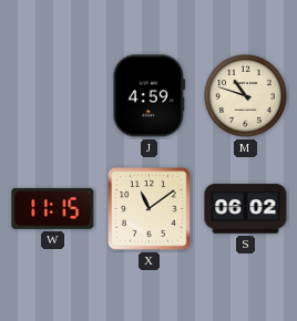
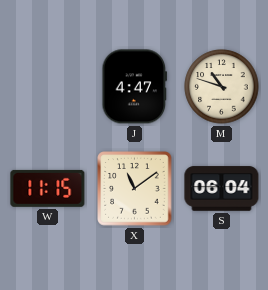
J: 4:59 -> 4:47 (135, 87)
S: 06:02 -> 06:04 (222, 189)
